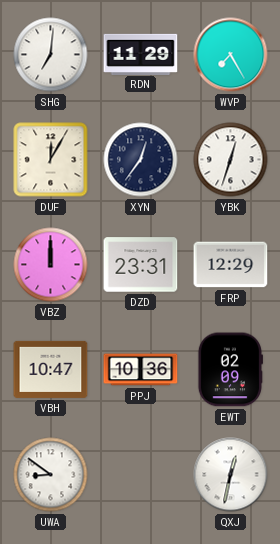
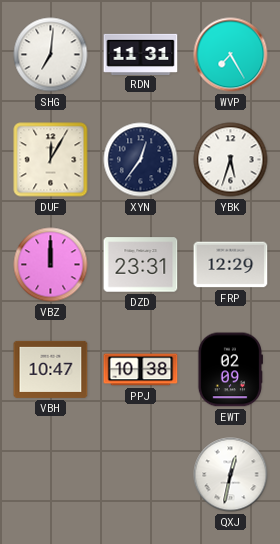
RDN: 11:29 -> 11:31 (141, 54)
YBK: 12:33 -> 5:33 (231, 160)
PPJ: 10:36 -> 10:38 (141, 370)
UWA: 8:51 -> none (51, 475)
